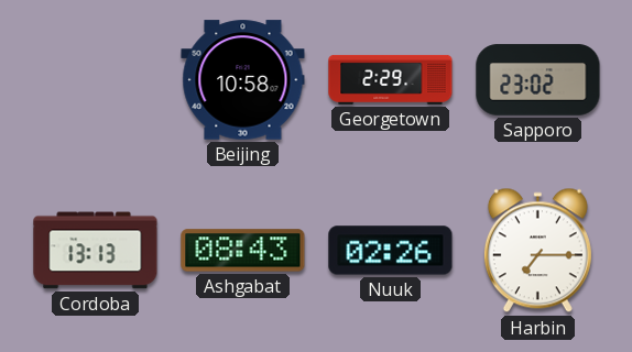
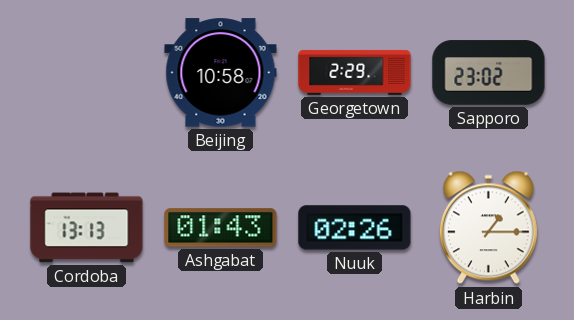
Ashgabat: 08:43 -> 01:43 (221, 228)
Harbin: 7:15 -> 1:15 (488, 228)
